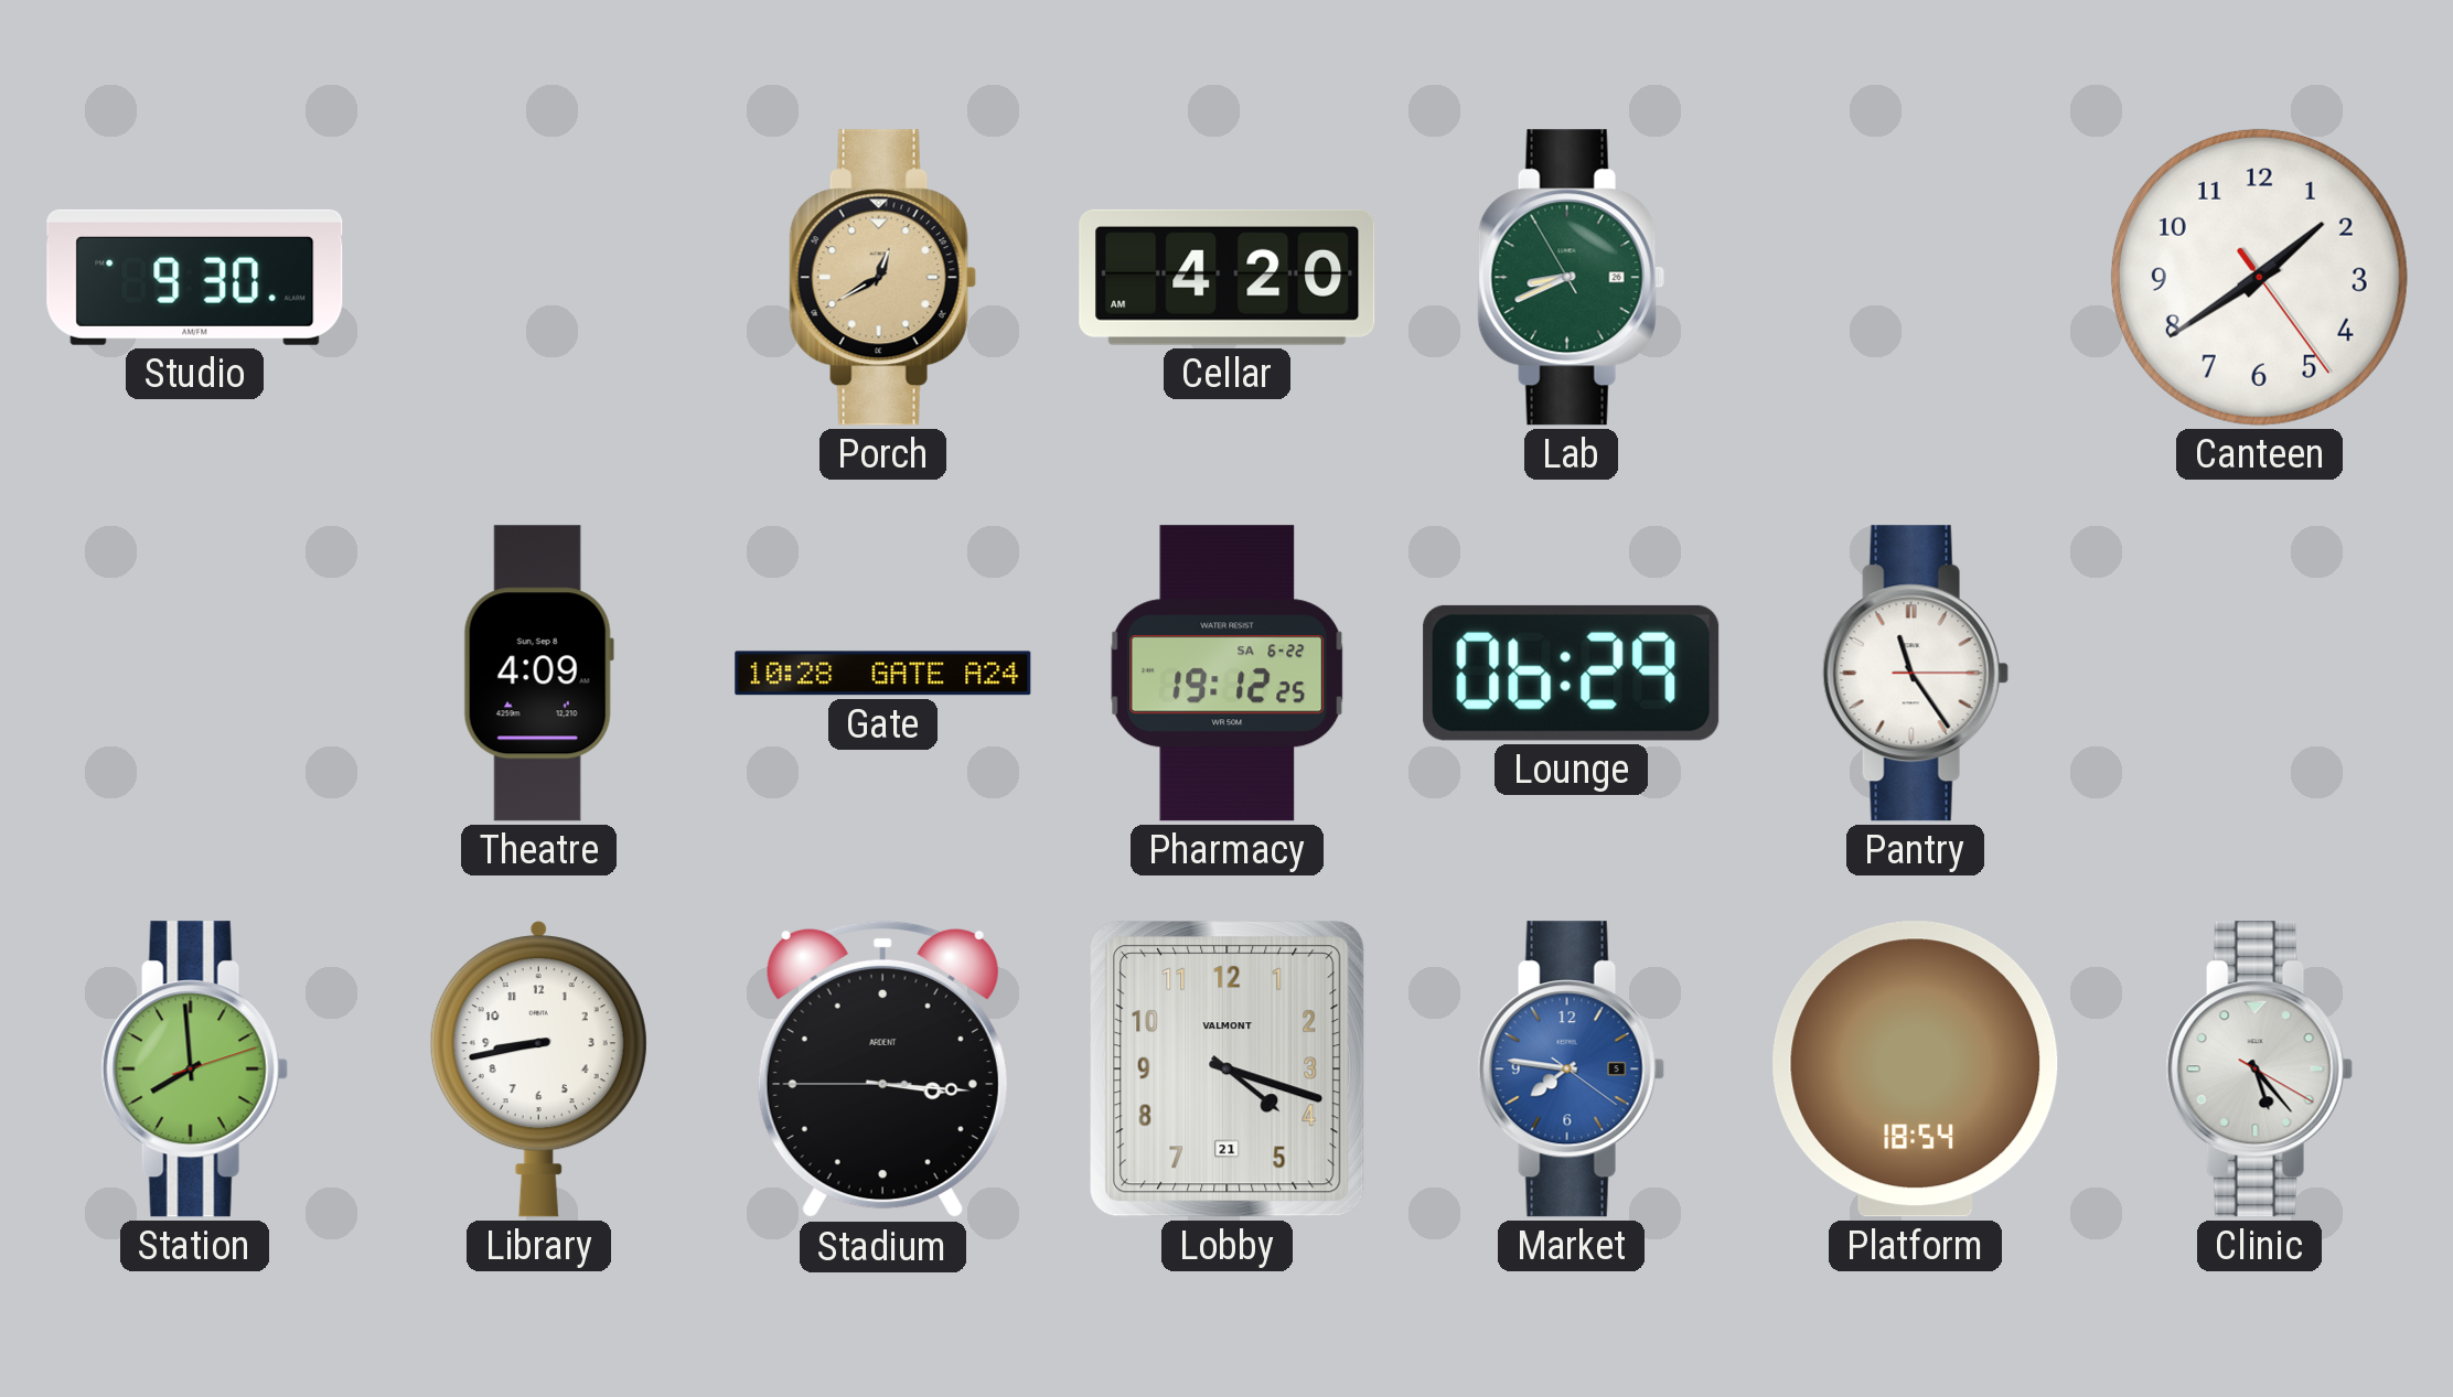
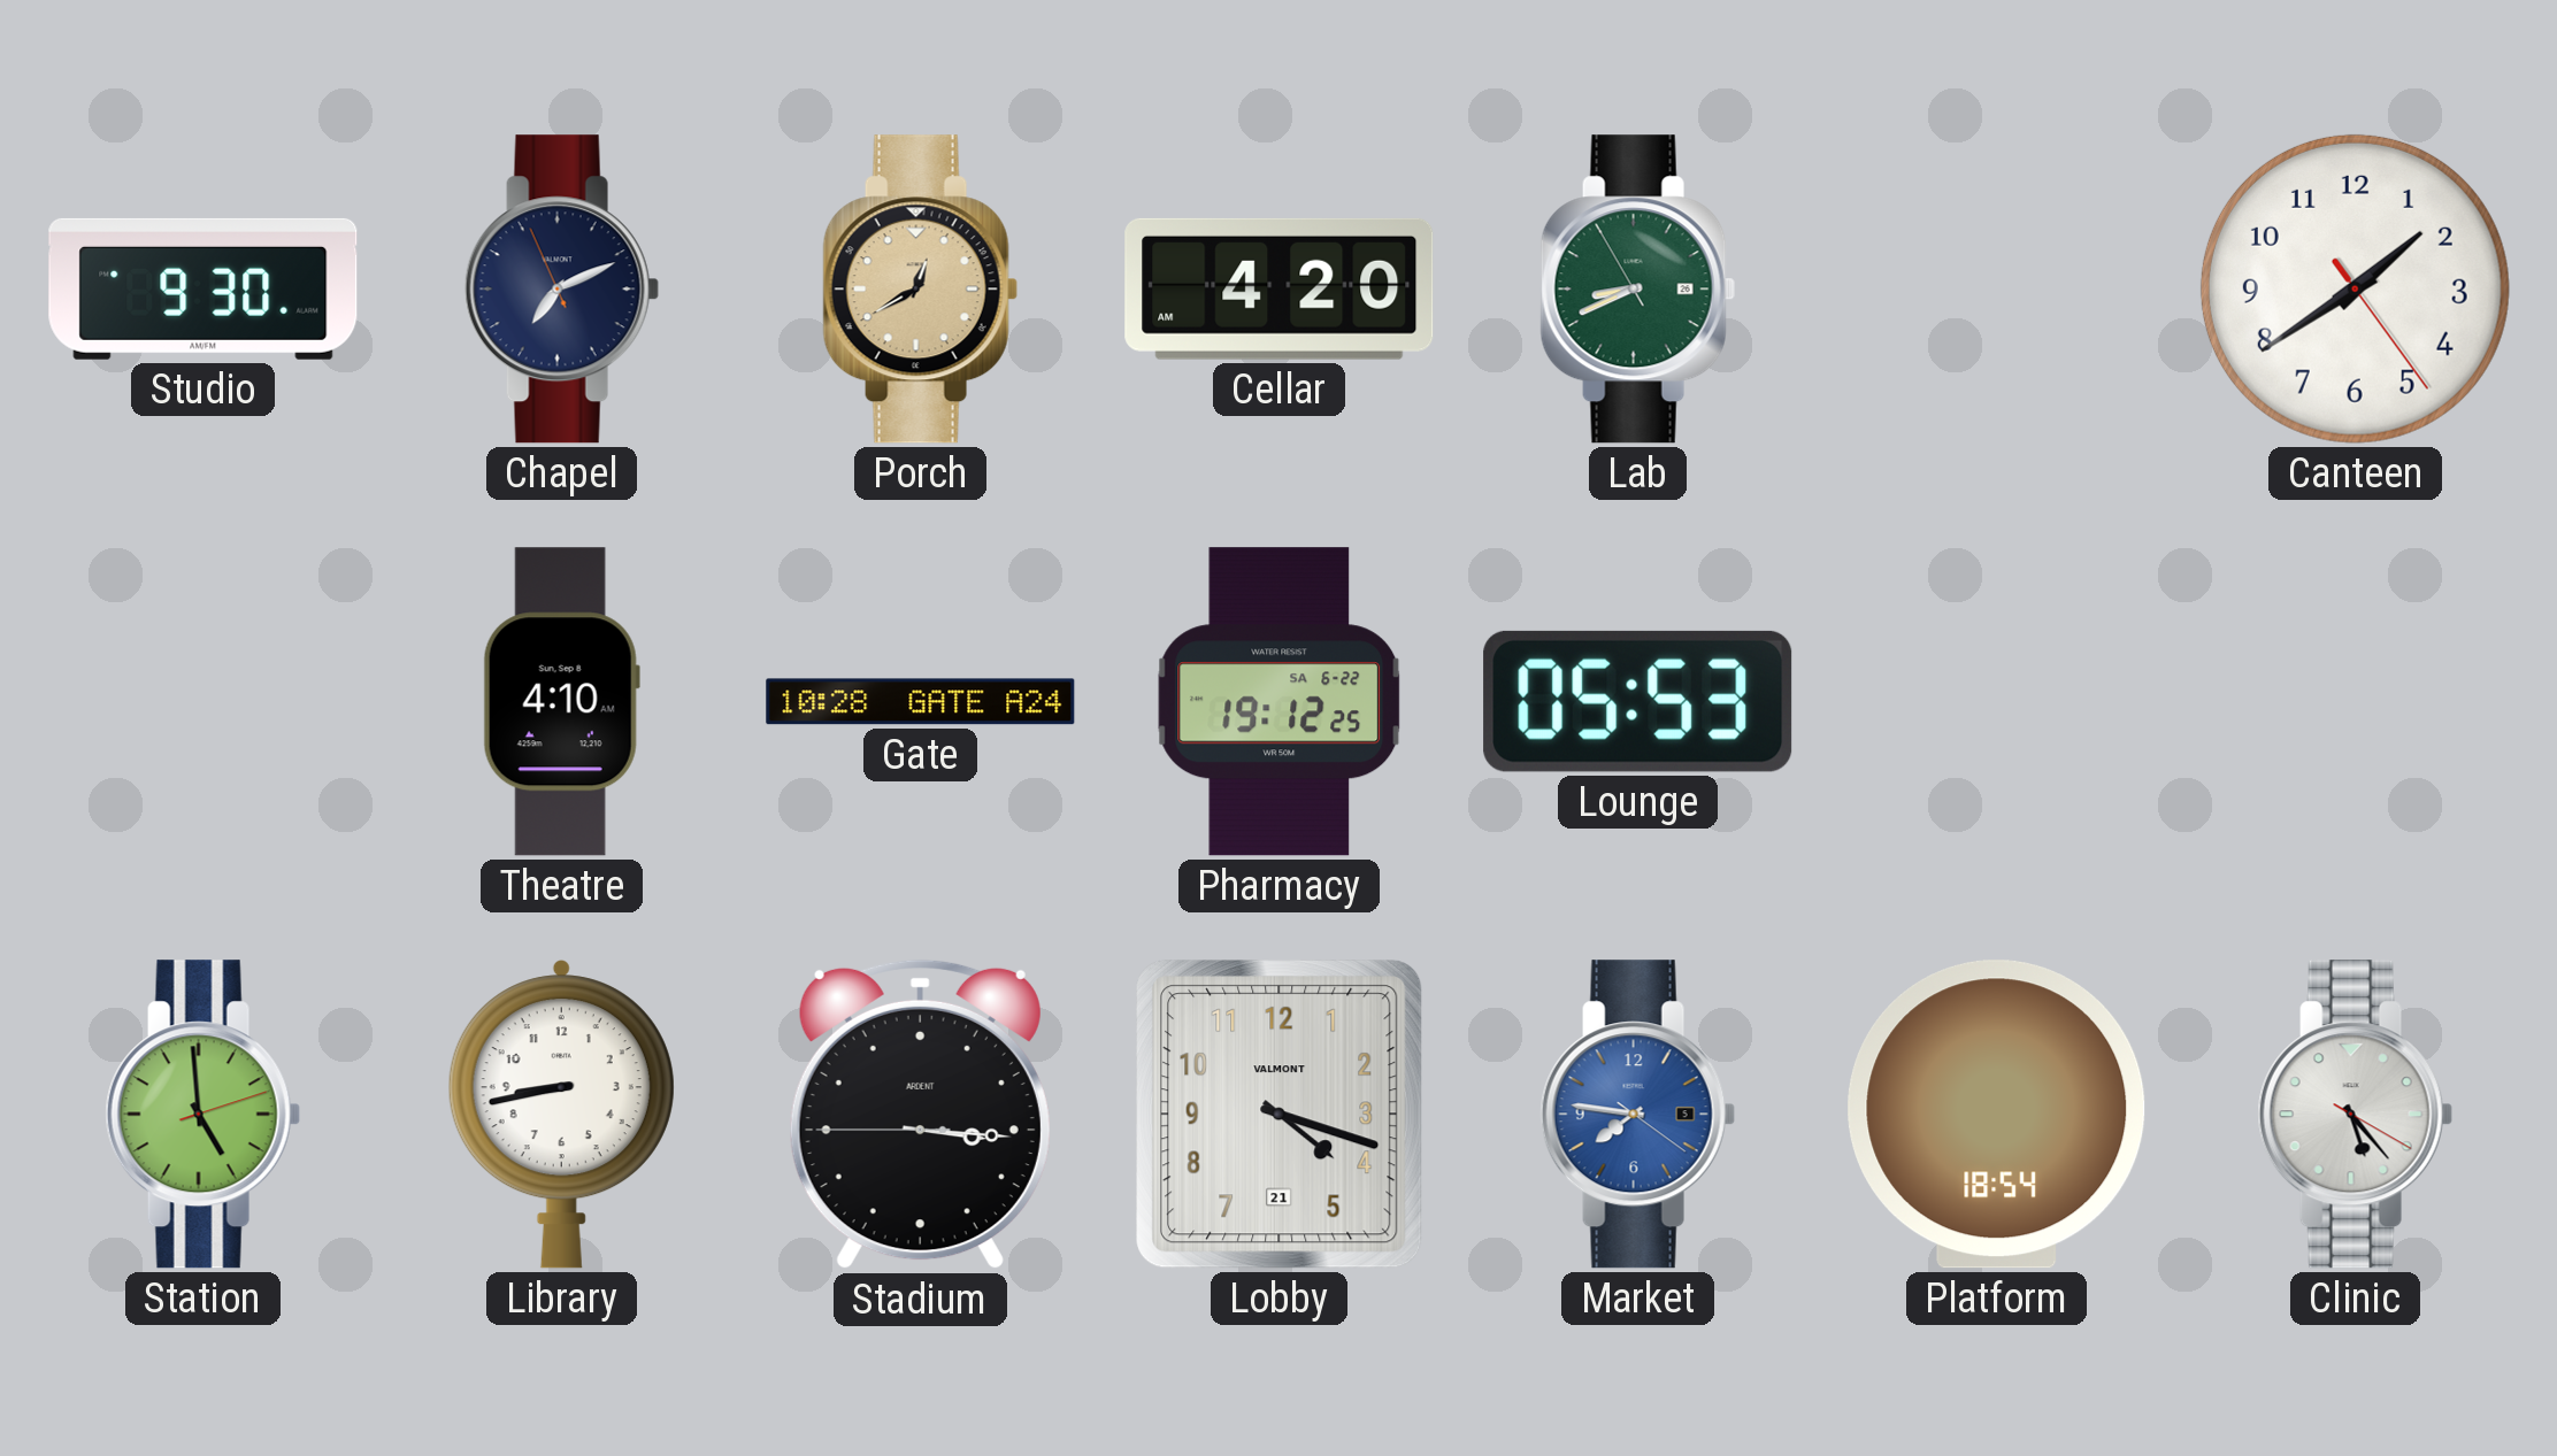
Chapel: none -> 7:10 (561, 290)
Theatre: 4:09 -> 4:10 (561, 702)
Lounge: 06:29 -> 05:53 (1638, 701)
Pantry: 11:24 -> none (1915, 674)
Station: 7:59 -> 4:59 (202, 1115)
